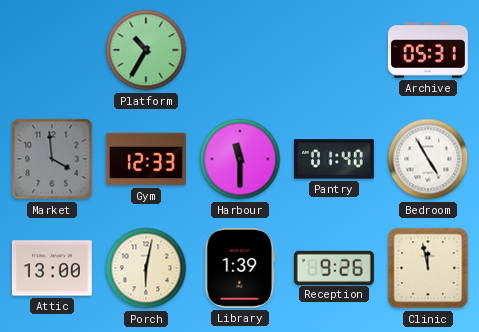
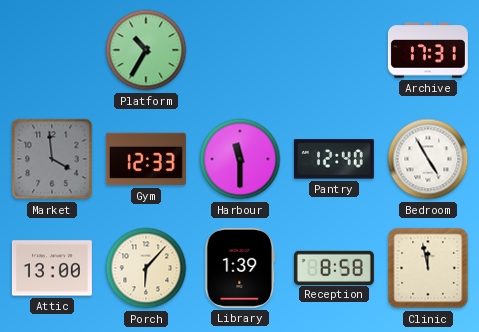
Archive: 05:31 -> 17:31 (428, 50)
Pantry: 01:40 -> 12:40 (334, 159)
Porch: 6:02 -> 6:07 (146, 268)
Reception: 9:26 -> 8:58 (334, 267)
